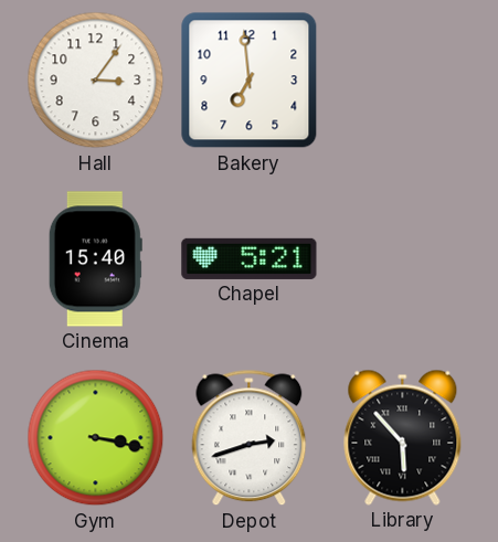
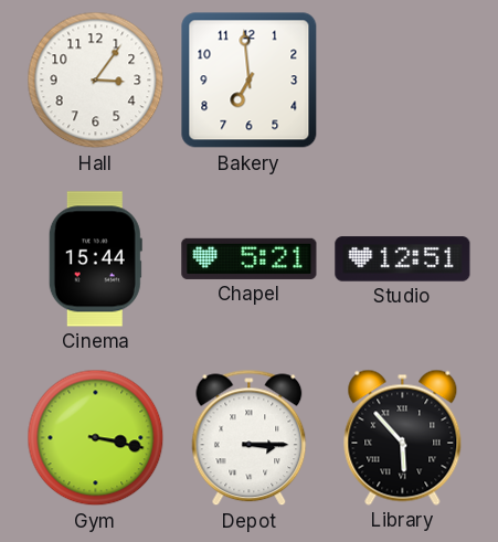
Cinema: 15:40 -> 15:44 (95, 259)
Studio: none -> 12:51 (403, 259)
Depot: 2:42 -> 3:15 (250, 438)
